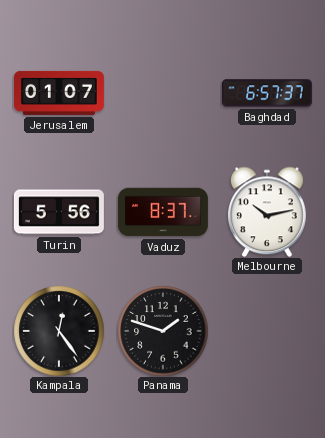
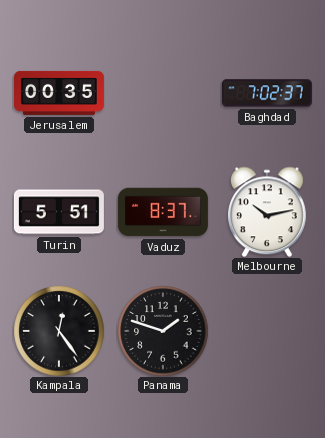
Jerusalem: 01:07 -> 00:35 (59, 93)
Baghdad: 6:57 -> 7:02 (267, 93)
Turin: 5:56 -> 5:51 (59, 212)
